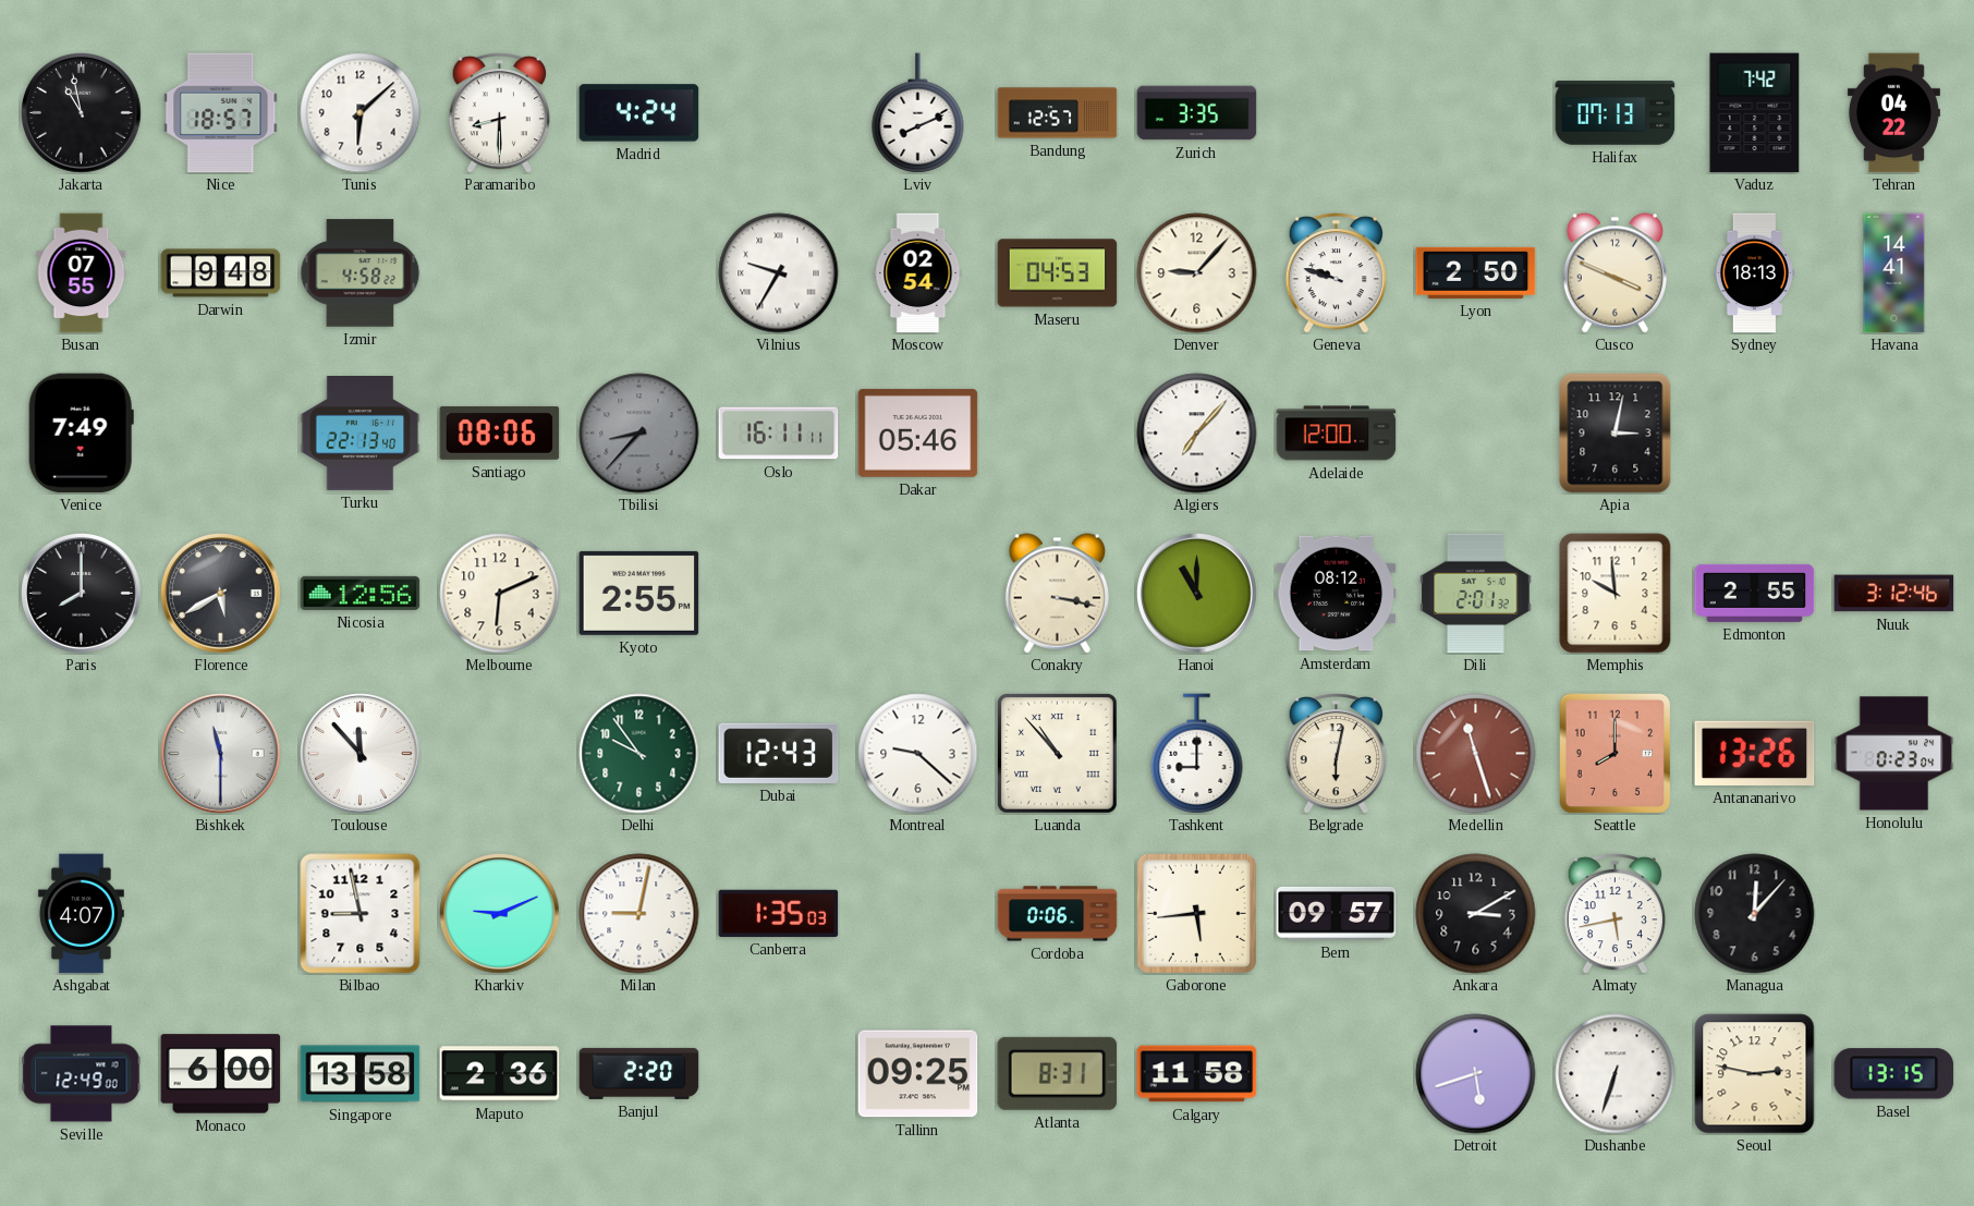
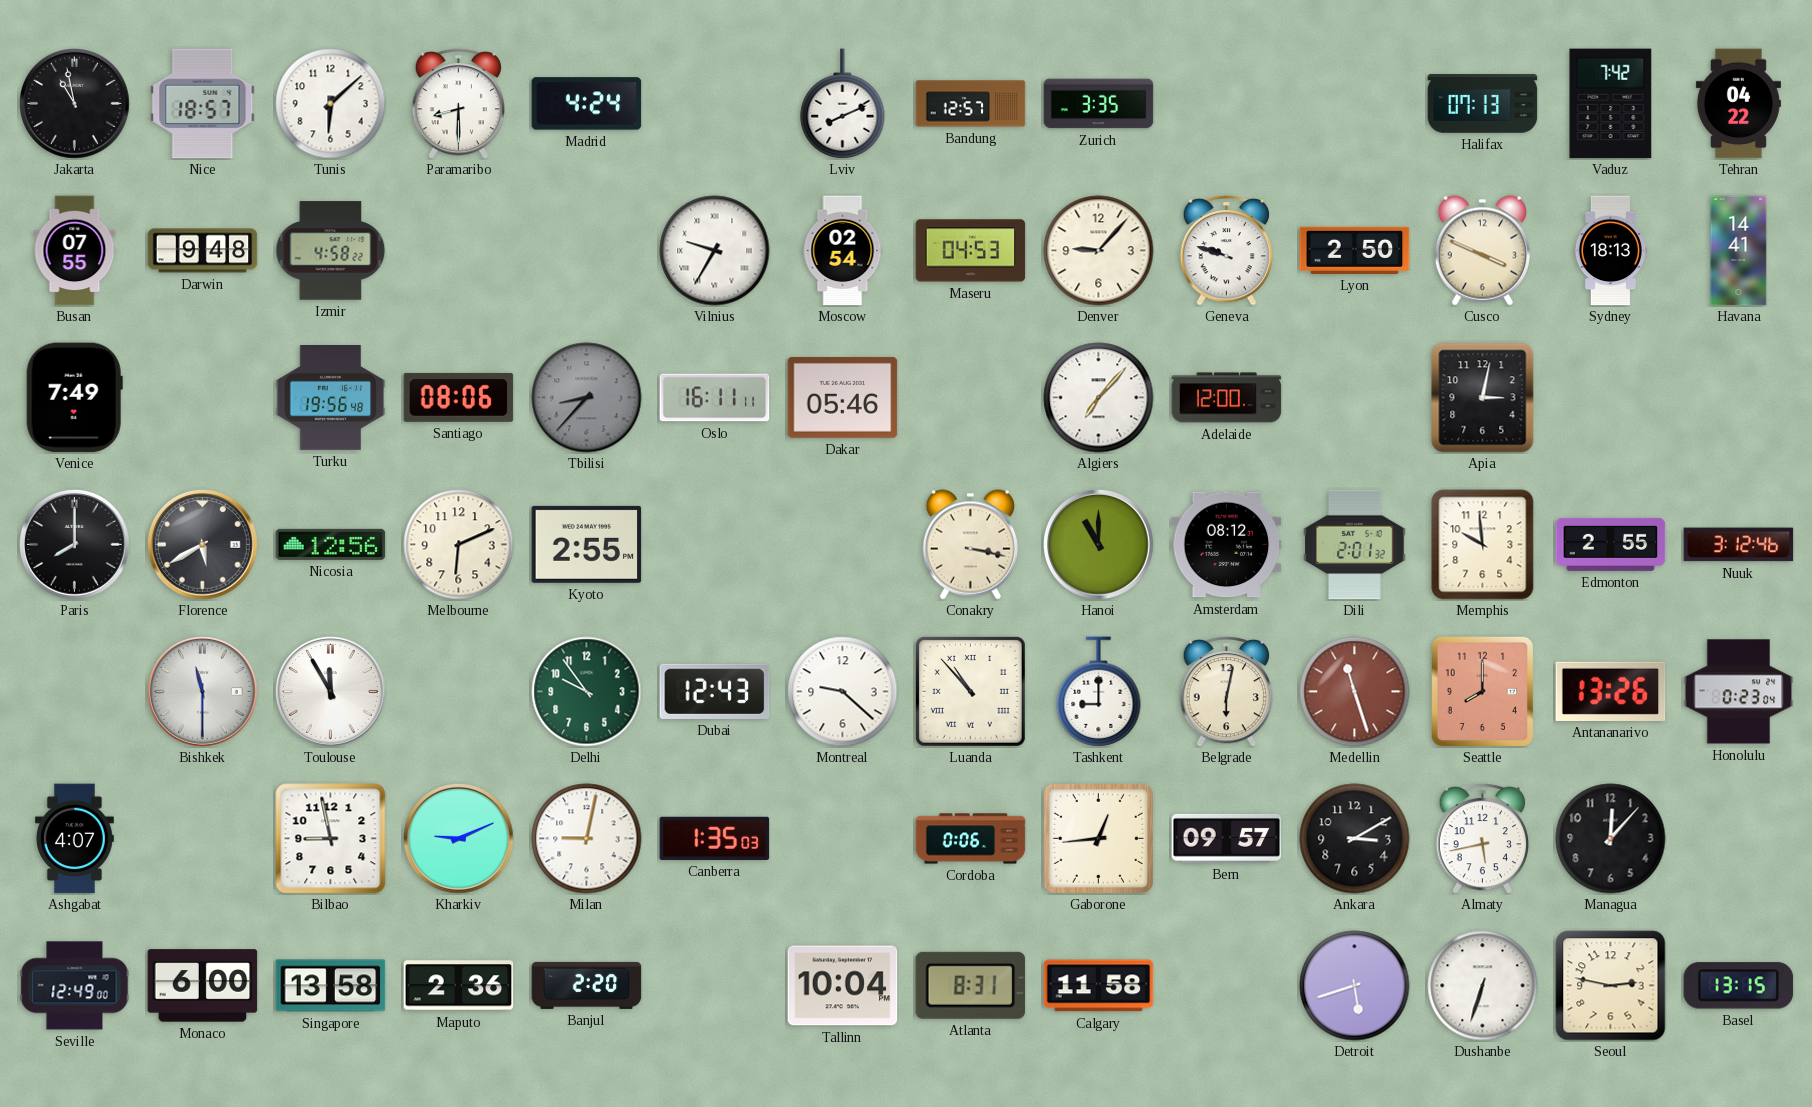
Turku: 22:13 -> 19:56 (331, 398)
Toulouse: 11:53 -> 11:55 (331, 692)
Gaborone: 5:44 -> 12:44 (1098, 838)
Tallinn: 09:25 -> 10:04 (843, 986)
